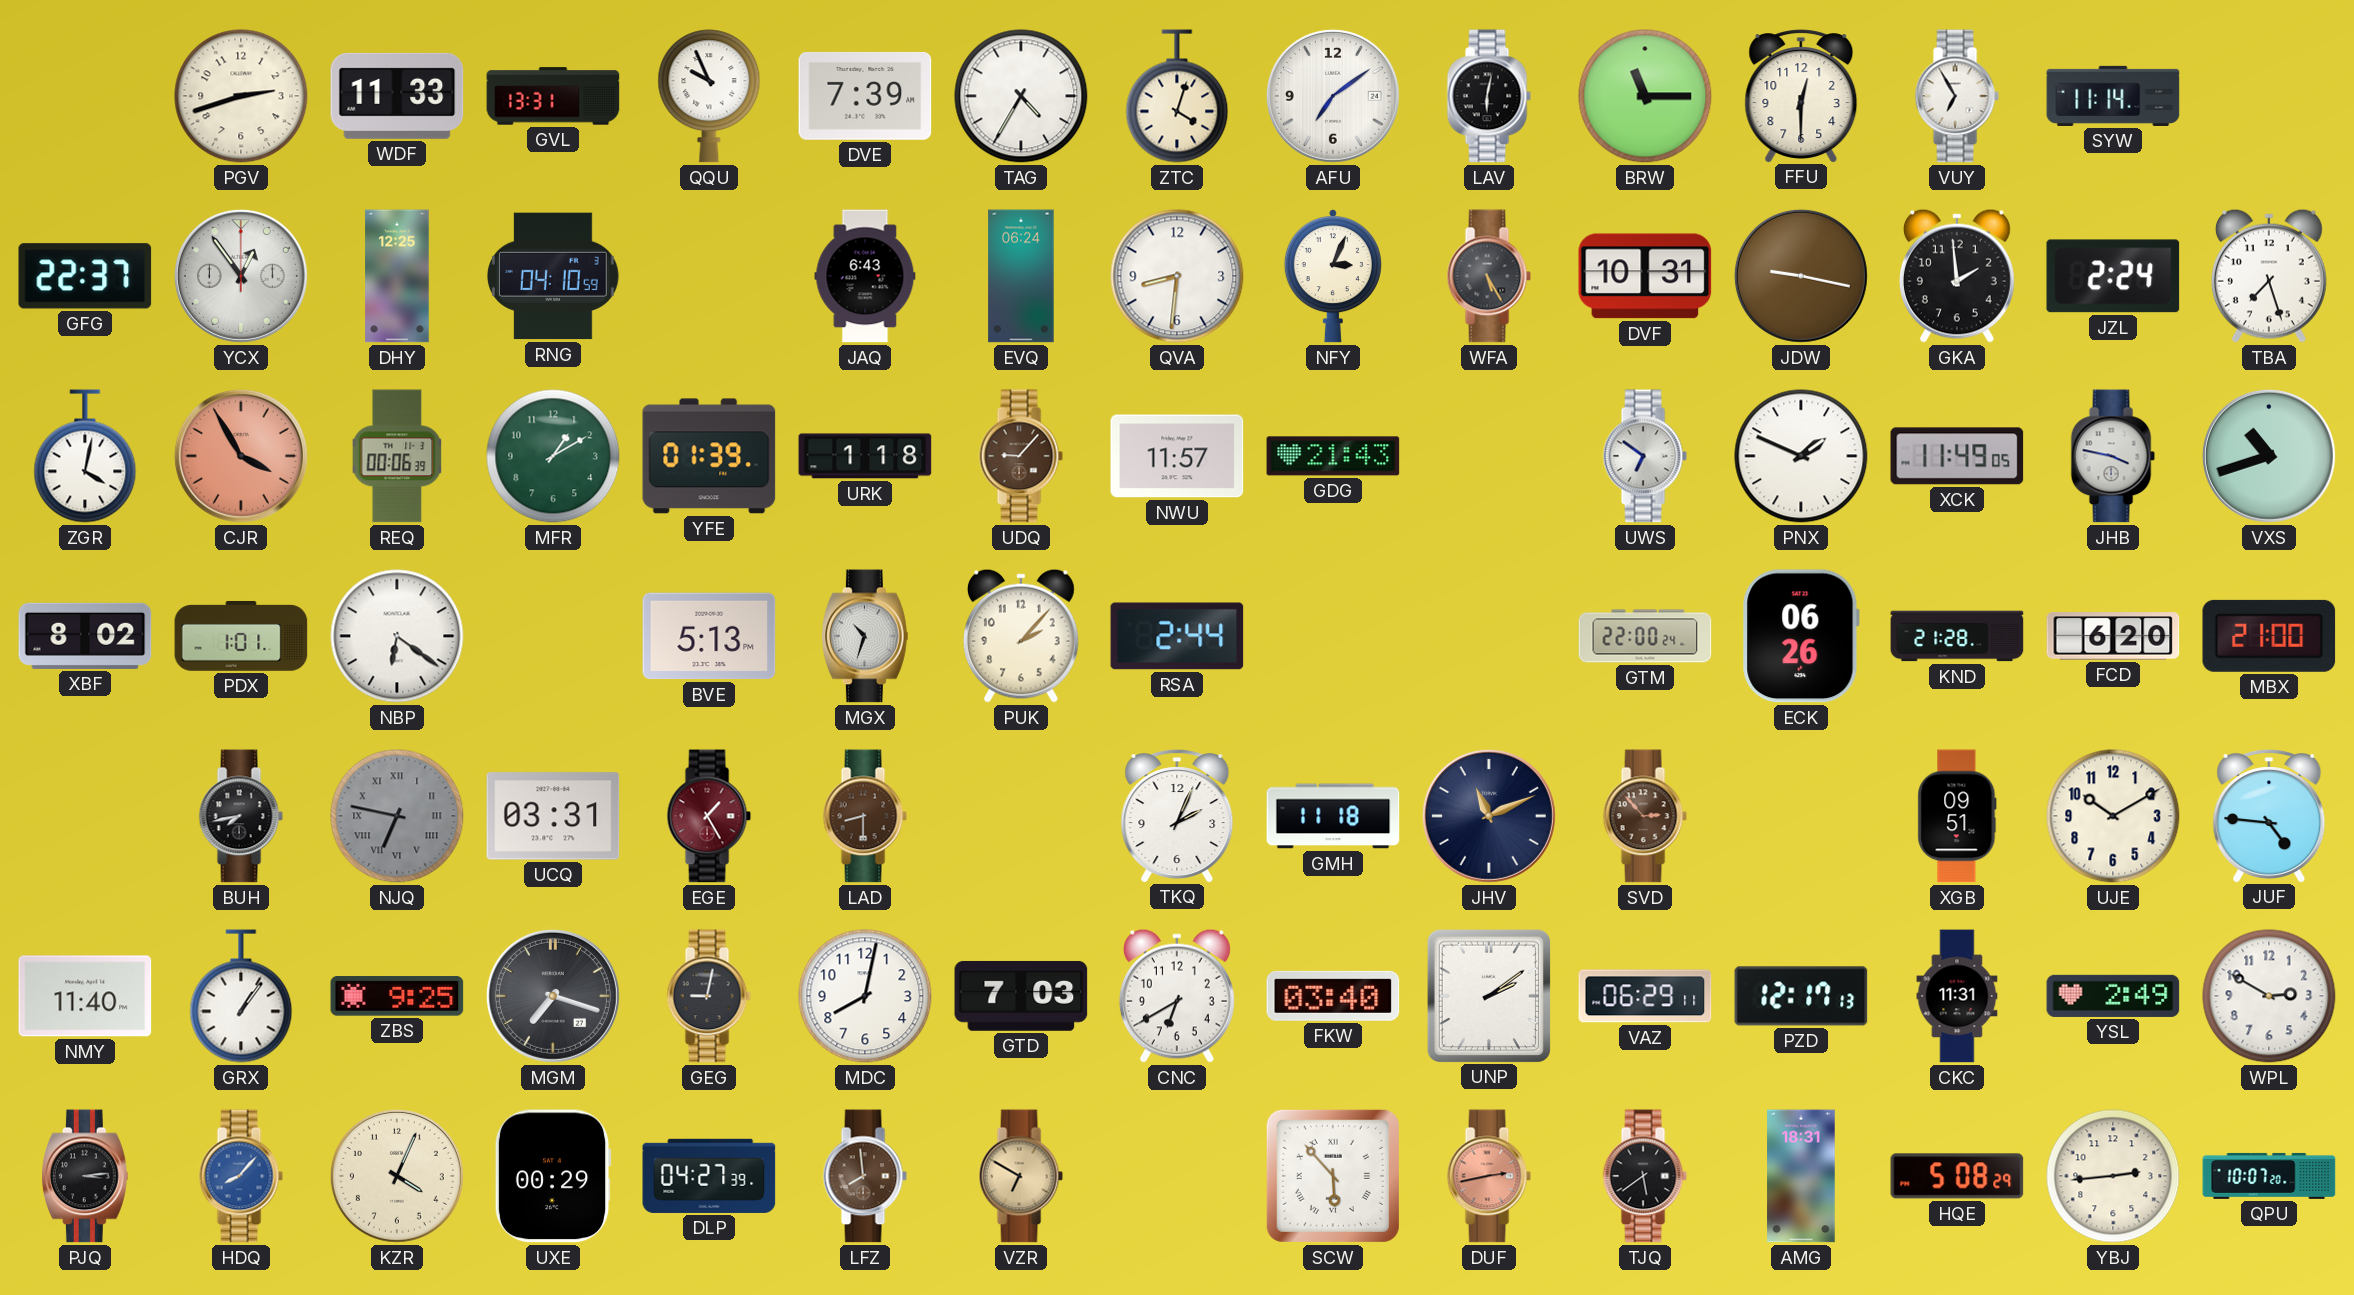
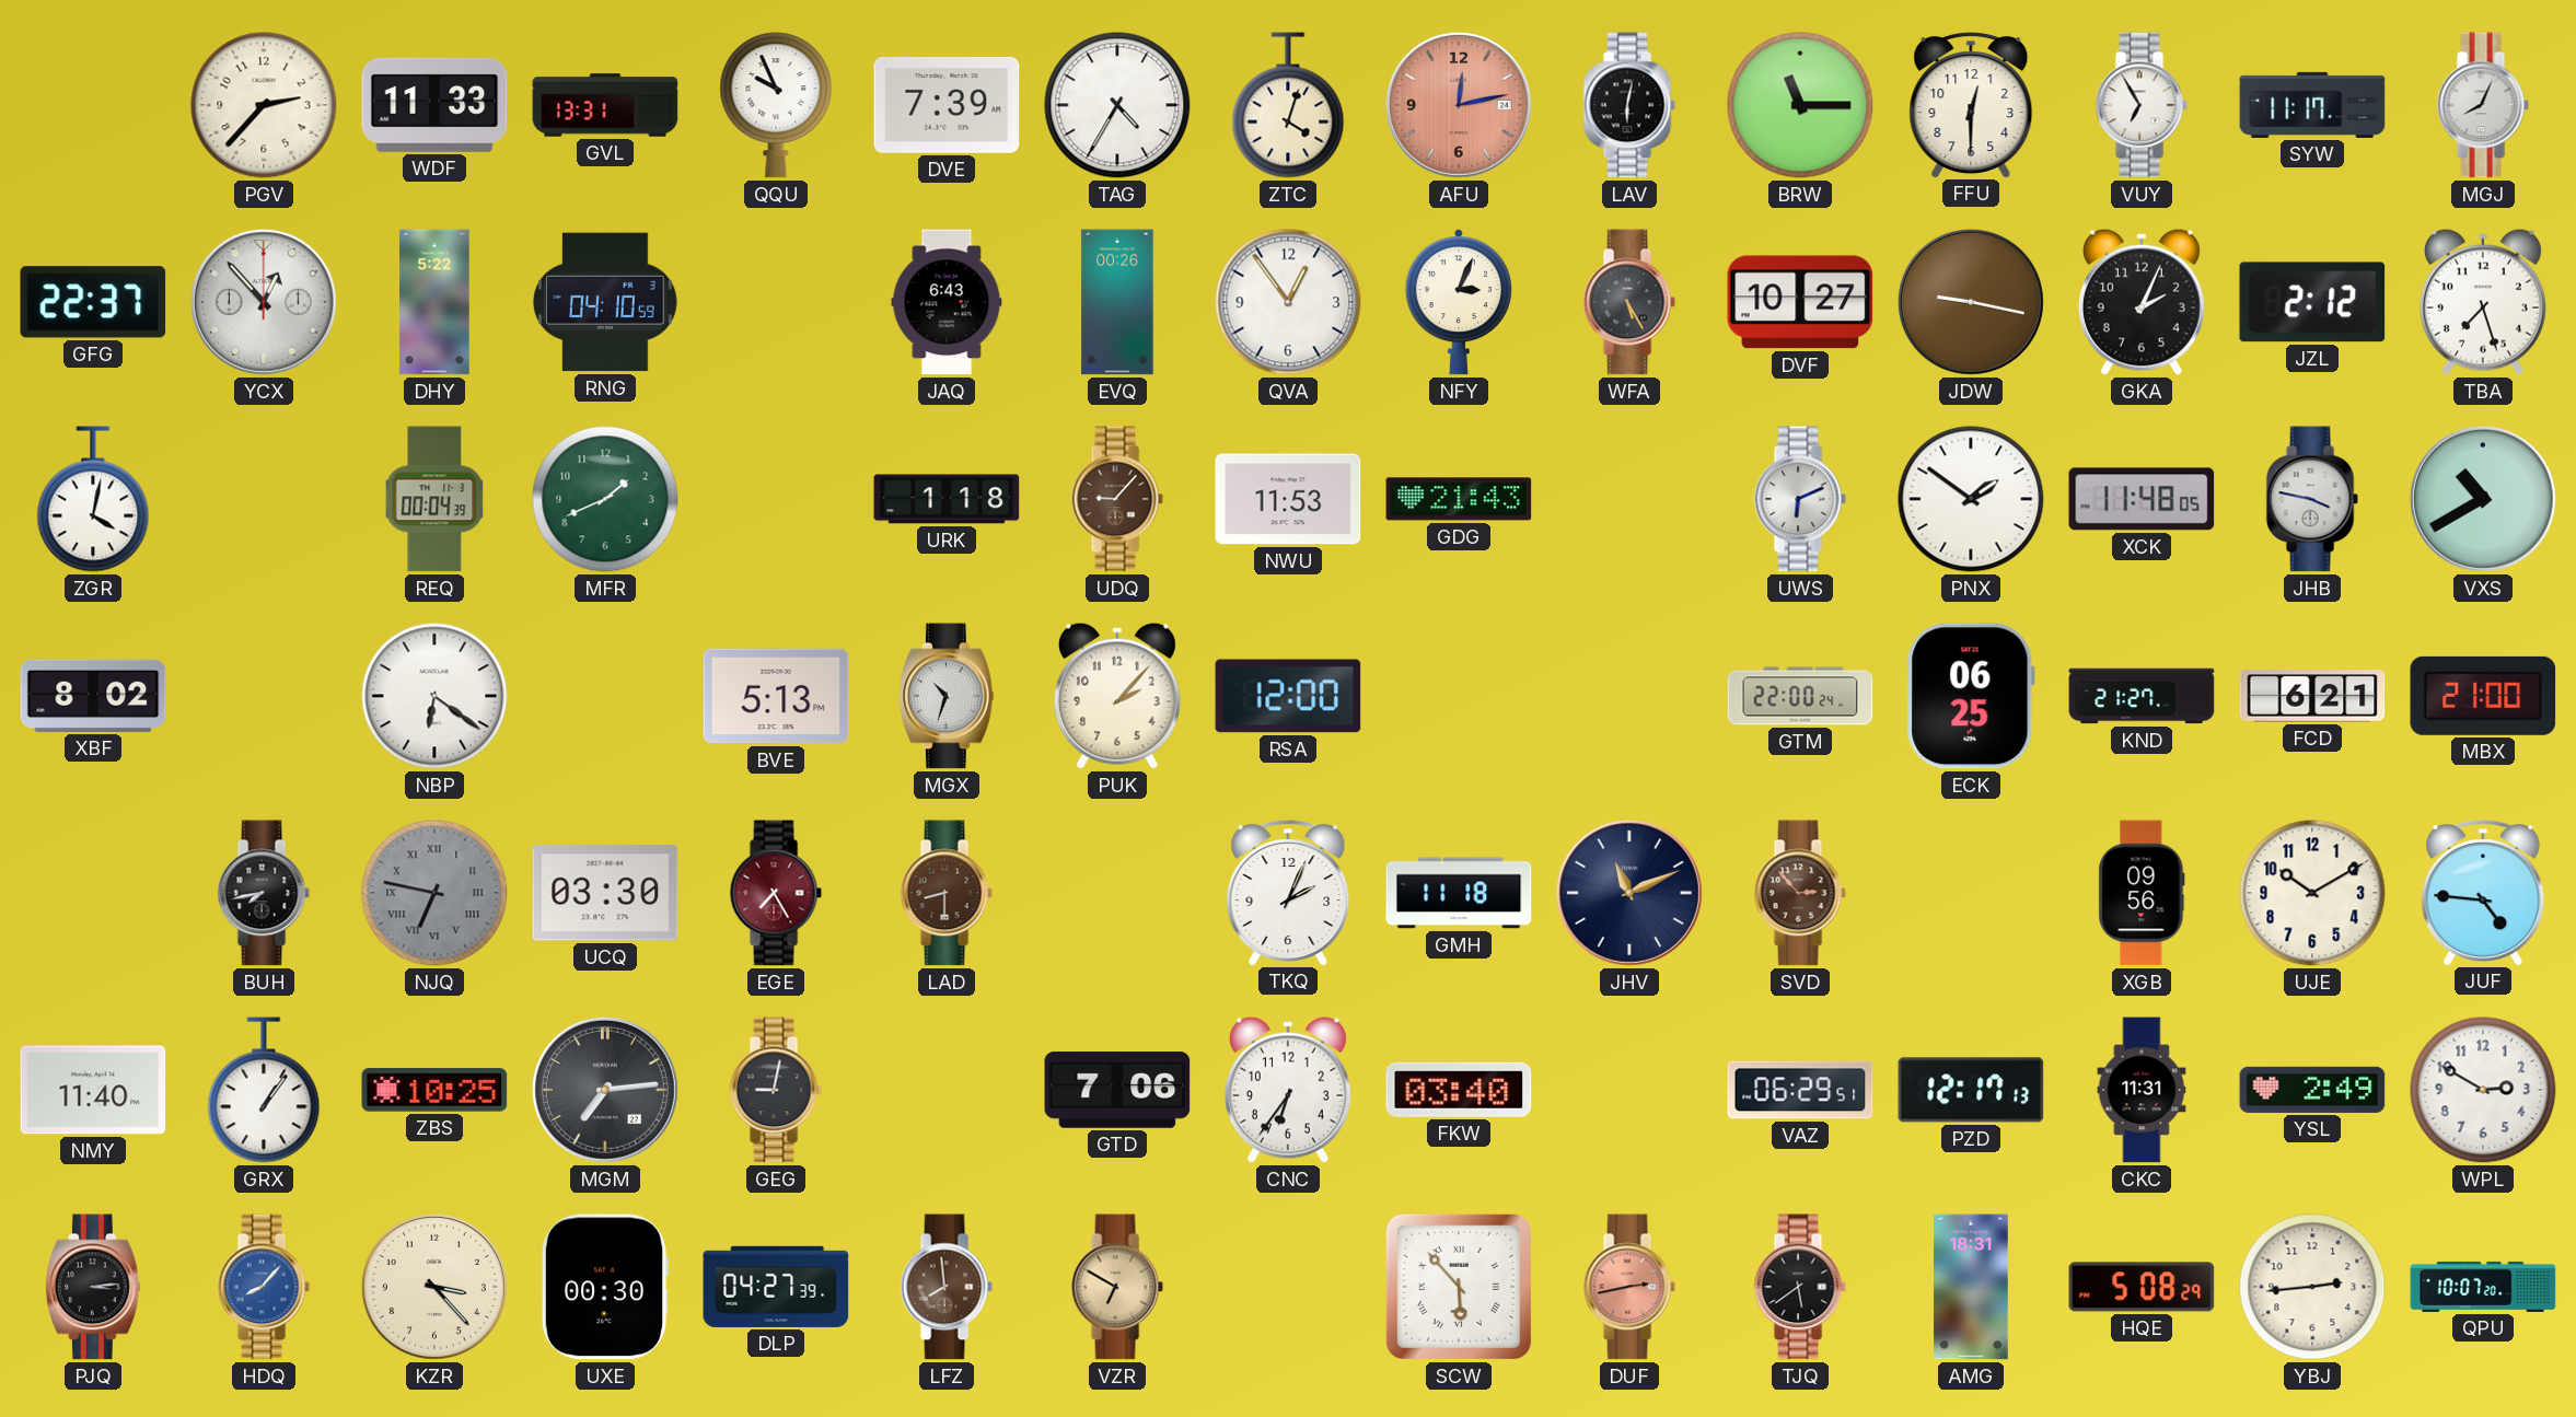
PGV: 2:42 -> 2:37 (264, 105)
AFU: 7:09 -> 12:13 (1459, 105)
AFU dial: white -> salmon (1459, 105)
SYW: 11:14 -> 11:17 (2312, 105)
MGJ: none -> 8:04 (2483, 105)
YCX: 12:54 -> 12:53 (264, 302)
DHY: 12:25 -> 5:22 (434, 302)
EVQ: 06:24 -> 00:26 (1117, 302)
QVA: 8:31 -> 12:54 (1288, 302)
DVF: 10:31 -> 10:27 (1800, 302)
GKA: 1:59 -> 2:04 (2142, 302)
JZL: 2:24 -> 2:12 (2312, 302)
CJR: 3:55 -> none (241, 456)
REQ: 00:06 -> 00:04 (434, 499)
MFR: 1:10 -> 1:41 (605, 499)
YFE: 01:39 -> none (709, 456)
NWU: 11:57 -> 11:53 (1288, 499)
UWS: 6:51 -> 6:11 (1800, 499)
PNX: 1:49 -> 1:51 (1971, 499)
XCK: 11:49 -> 11:48 (2142, 499)
VXS: 10:42 -> 10:40 (2483, 499)
PDX: 1:01 -> none (241, 636)
RSA: 2:44 -> 12:00 (1288, 696)
ECK: 06:26 -> 06:25 (1971, 696)
KND: 21:28 -> 21:27 (2142, 696)
FCD: 6:20 -> 6:21 (2312, 696)
UCQ: 03:31 -> 03:30 (605, 893)
EGE: 1:25 -> 7:25 (776, 893)
XGB: 09:51 -> 09:56 (2142, 893)
ZBS: 9:25 -> 10:25 (434, 1090)
MGM: 7:18 -> 7:14 (605, 1090)
MDC: 8:02 -> none (865, 996)
GTD: 7:03 -> 7:06 (1117, 1090)
CNC: 6:40 -> 6:36 (1288, 1090)
UNP: 2:09 -> none (1488, 995)
VAZ: 06:29:11 -> 06:29:51 (1800, 1090)
KZR: 4:04 -> 3:23 (434, 1287)
UXE: 00:29 -> 00:30 (605, 1287)
